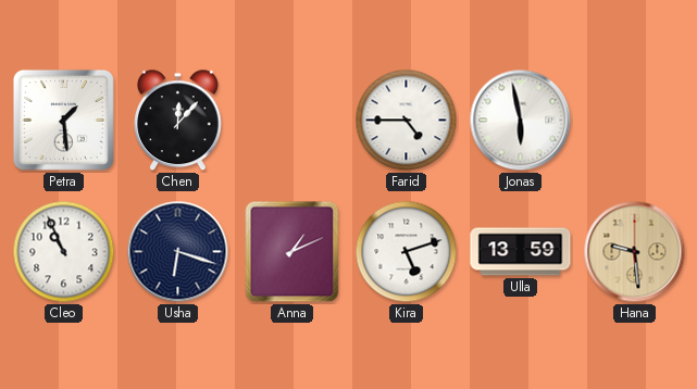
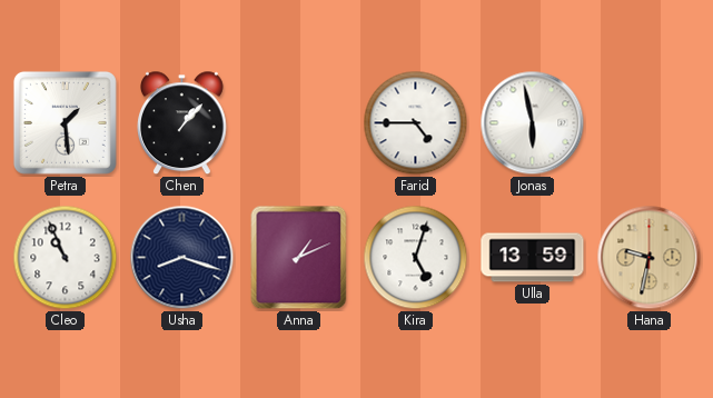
Chen: 12:07 -> 1:07 (182, 123)
Usha: 6:18 -> 8:18 (182, 258)
Kira: 5:12 -> 5:03 (416, 258)
Hana: 9:29 -> 9:32 (650, 258)
